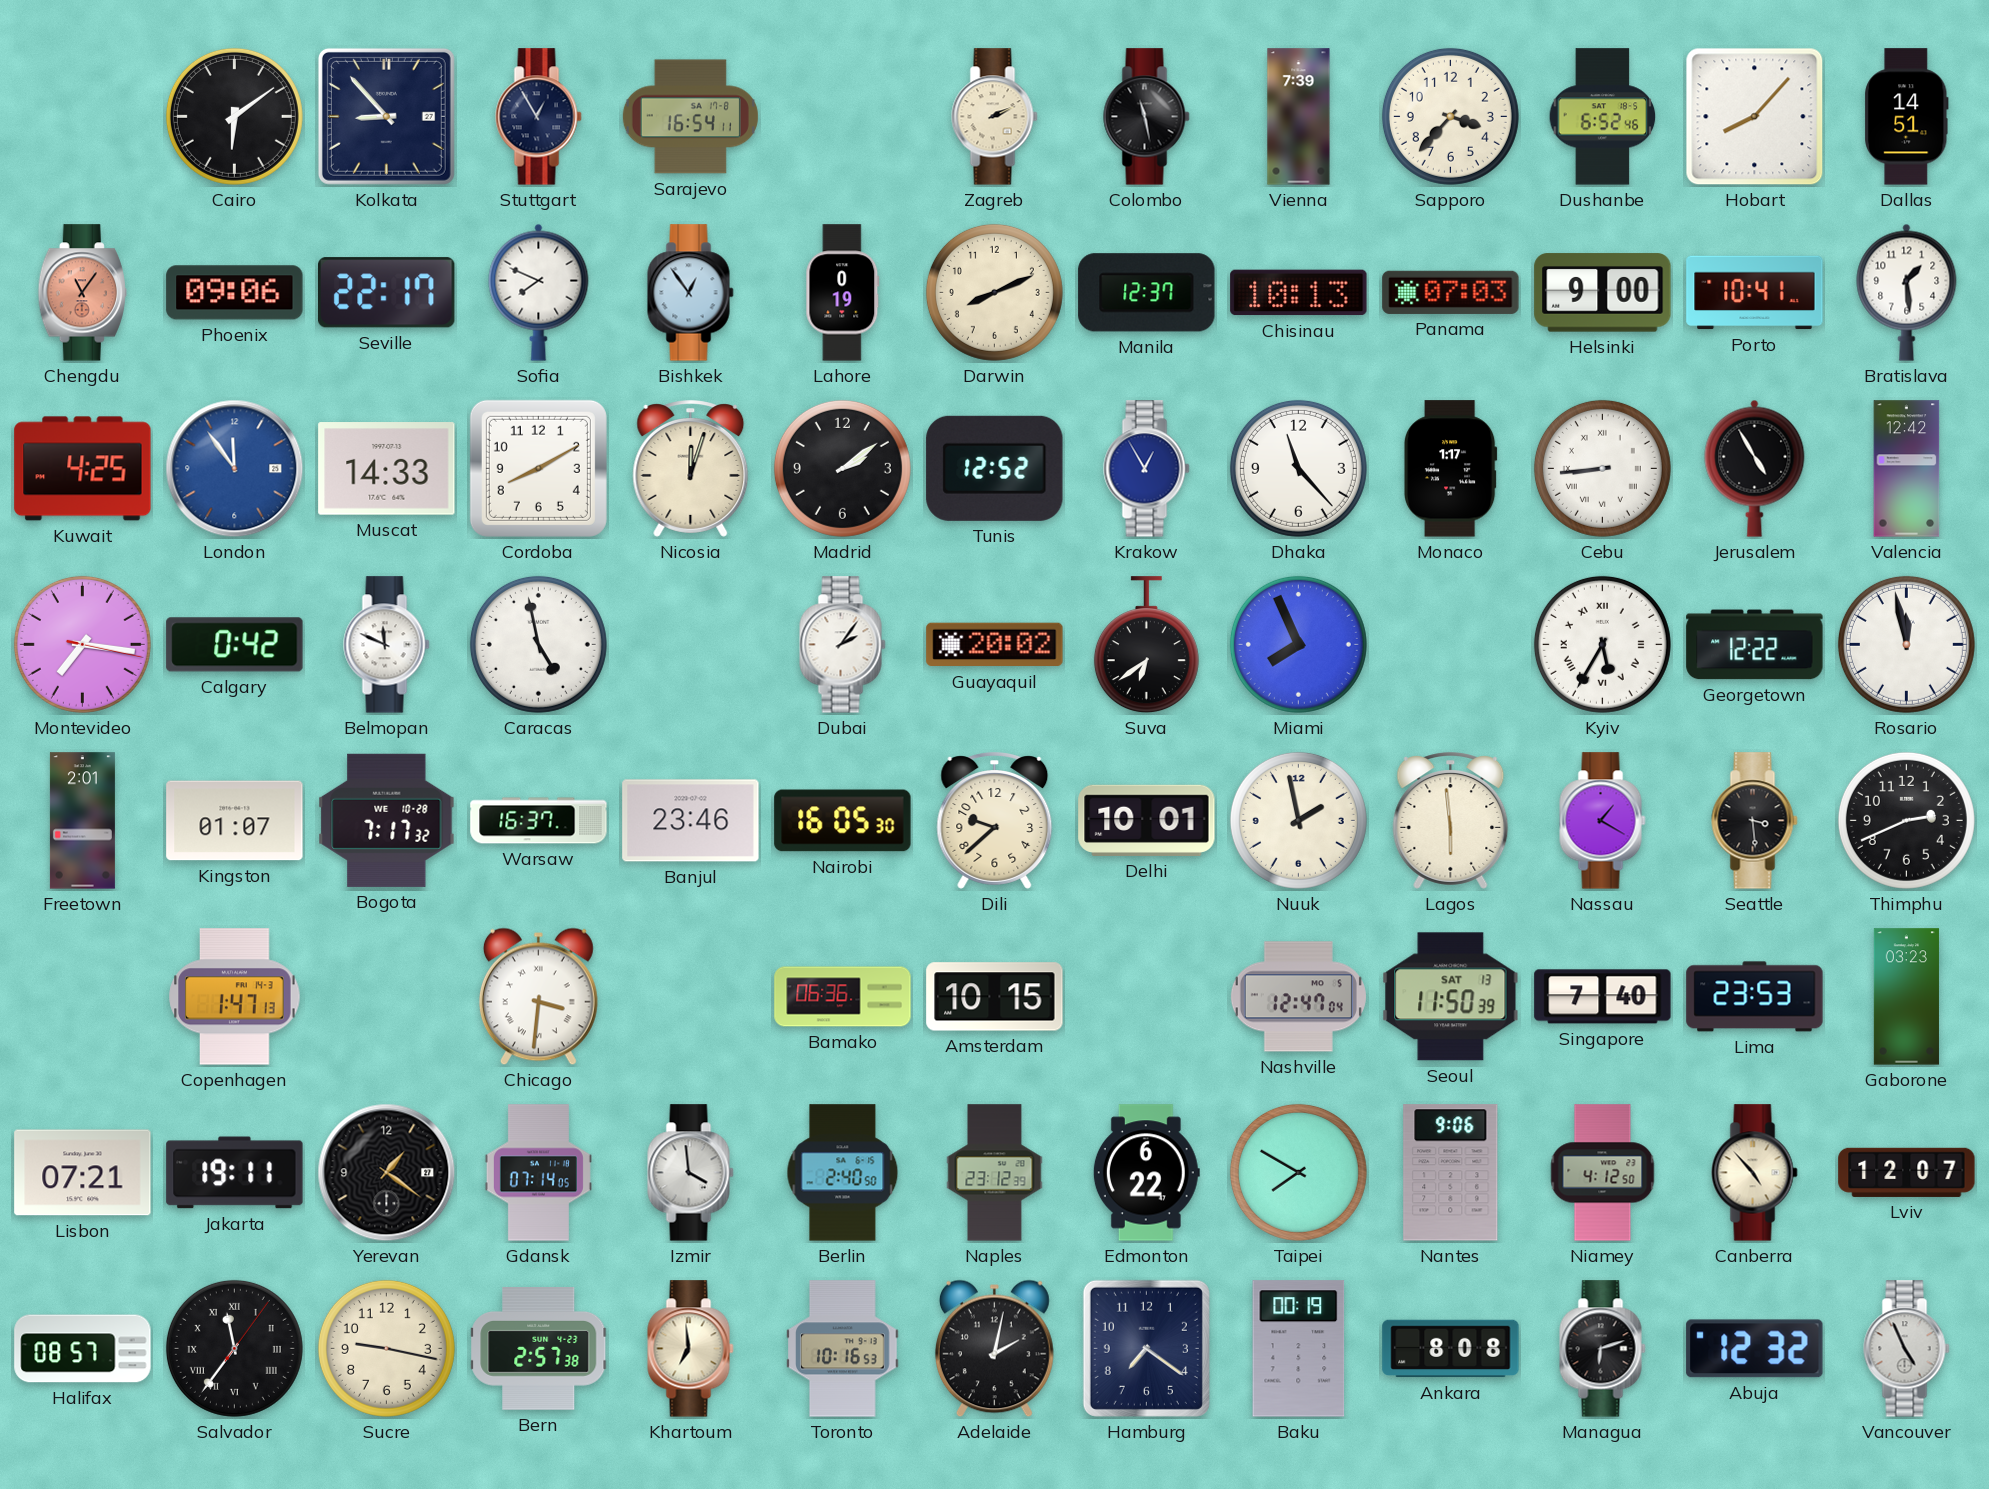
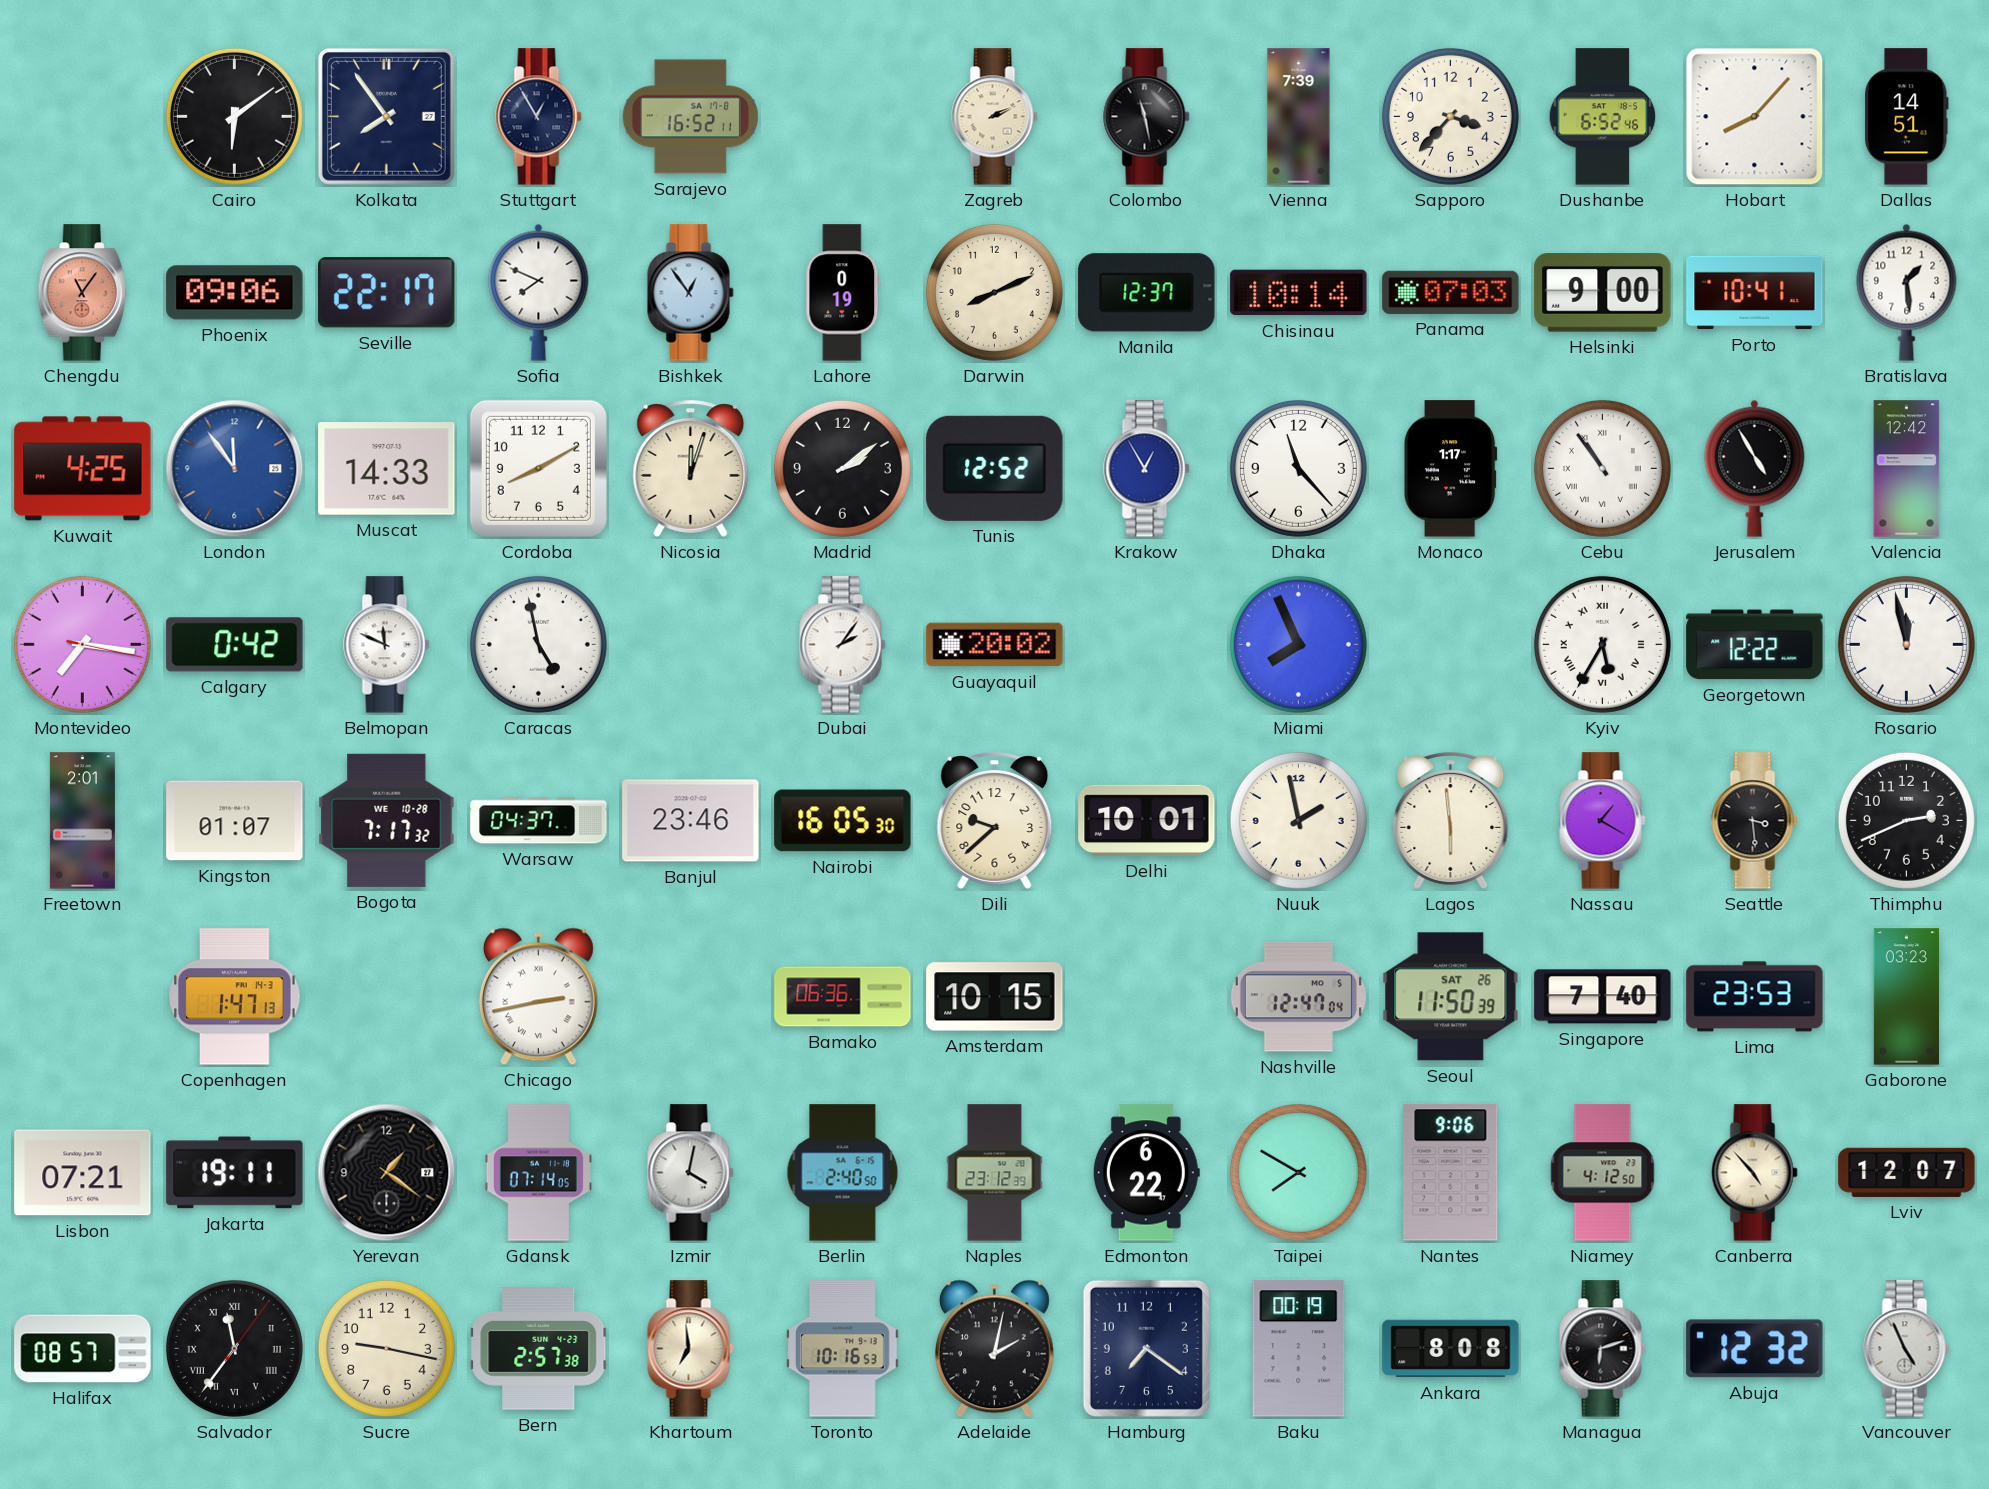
Kolkata: 8:53 -> 7:54 (386, 116)
Sarajevo: 16:54 -> 16:52 (690, 117)
Chisinau: 10:13 -> 10:14 (1299, 293)
Cebu: 8:44 -> 10:54 (1602, 468)
Suva: 6:39 -> none (1146, 645)
Warsaw: 16:37 -> 04:37 (539, 821)
Chicago: 3:31 -> 2:43 (538, 997)
Seoul date: SAT 13 -> SAT 26 (1451, 997)
Izmir: 3:59 -> 4:02 (691, 1173)
